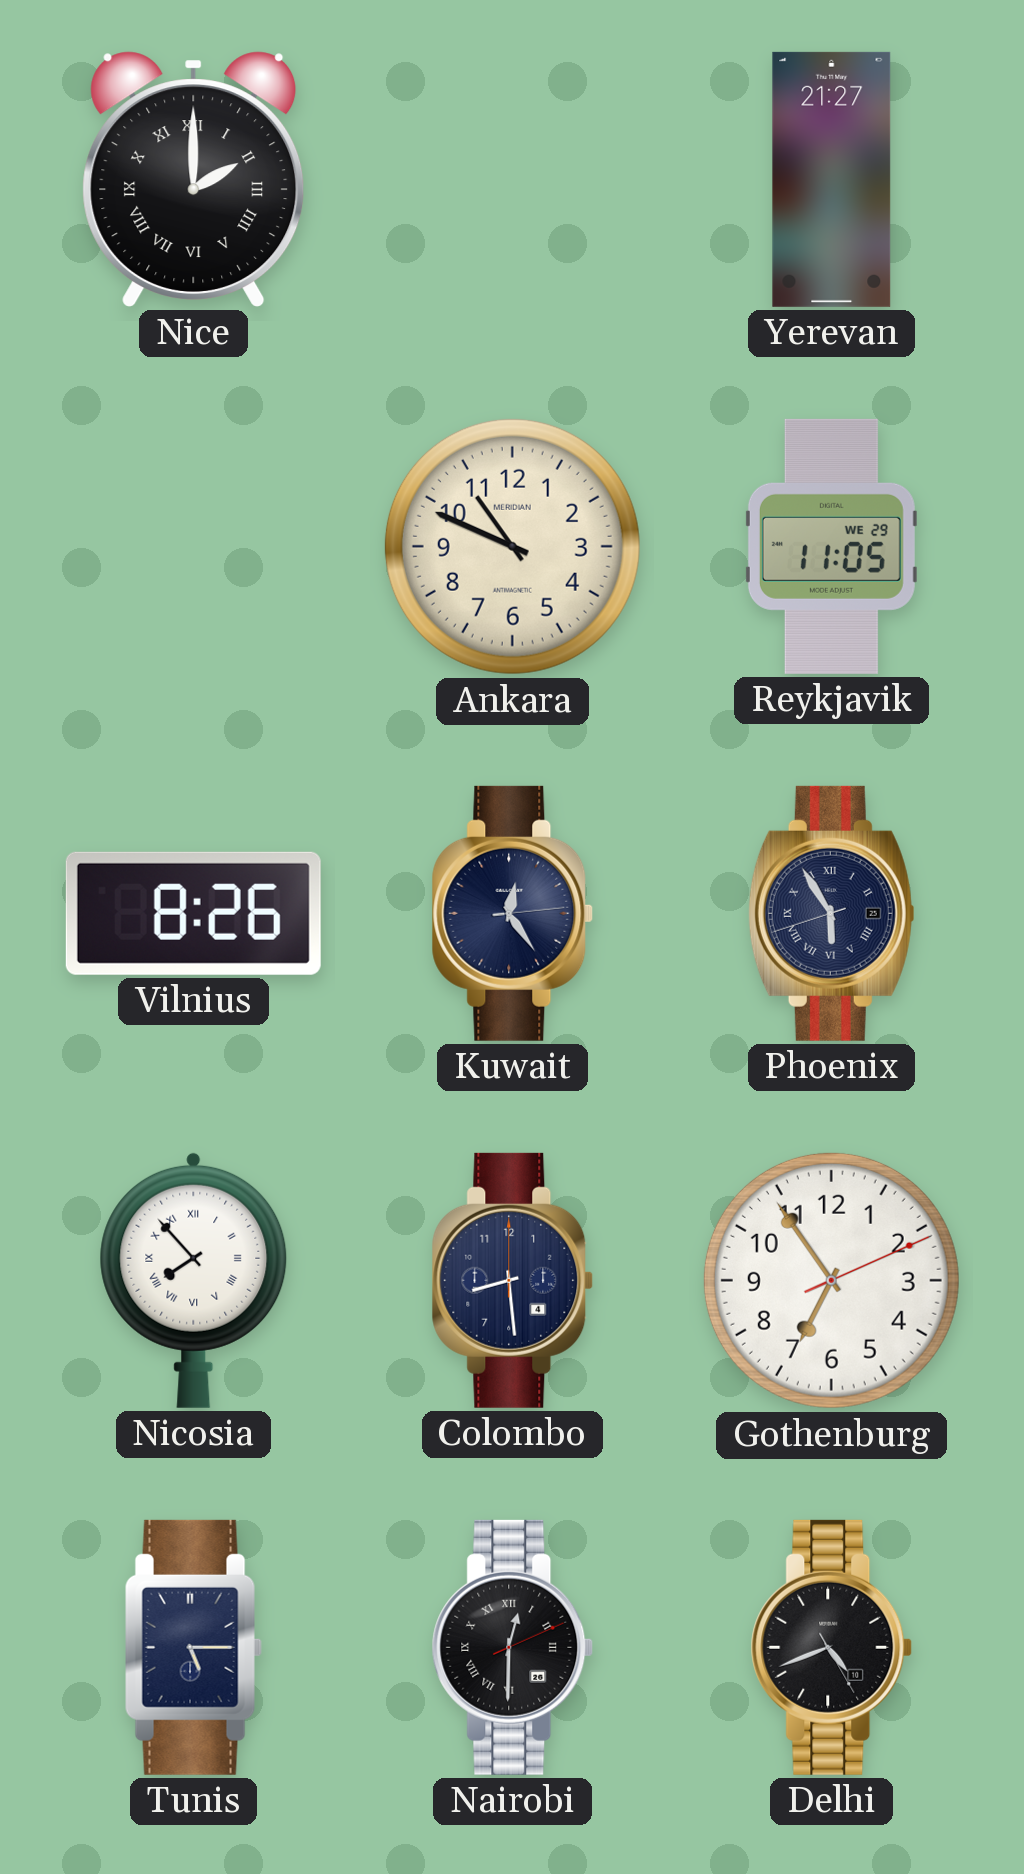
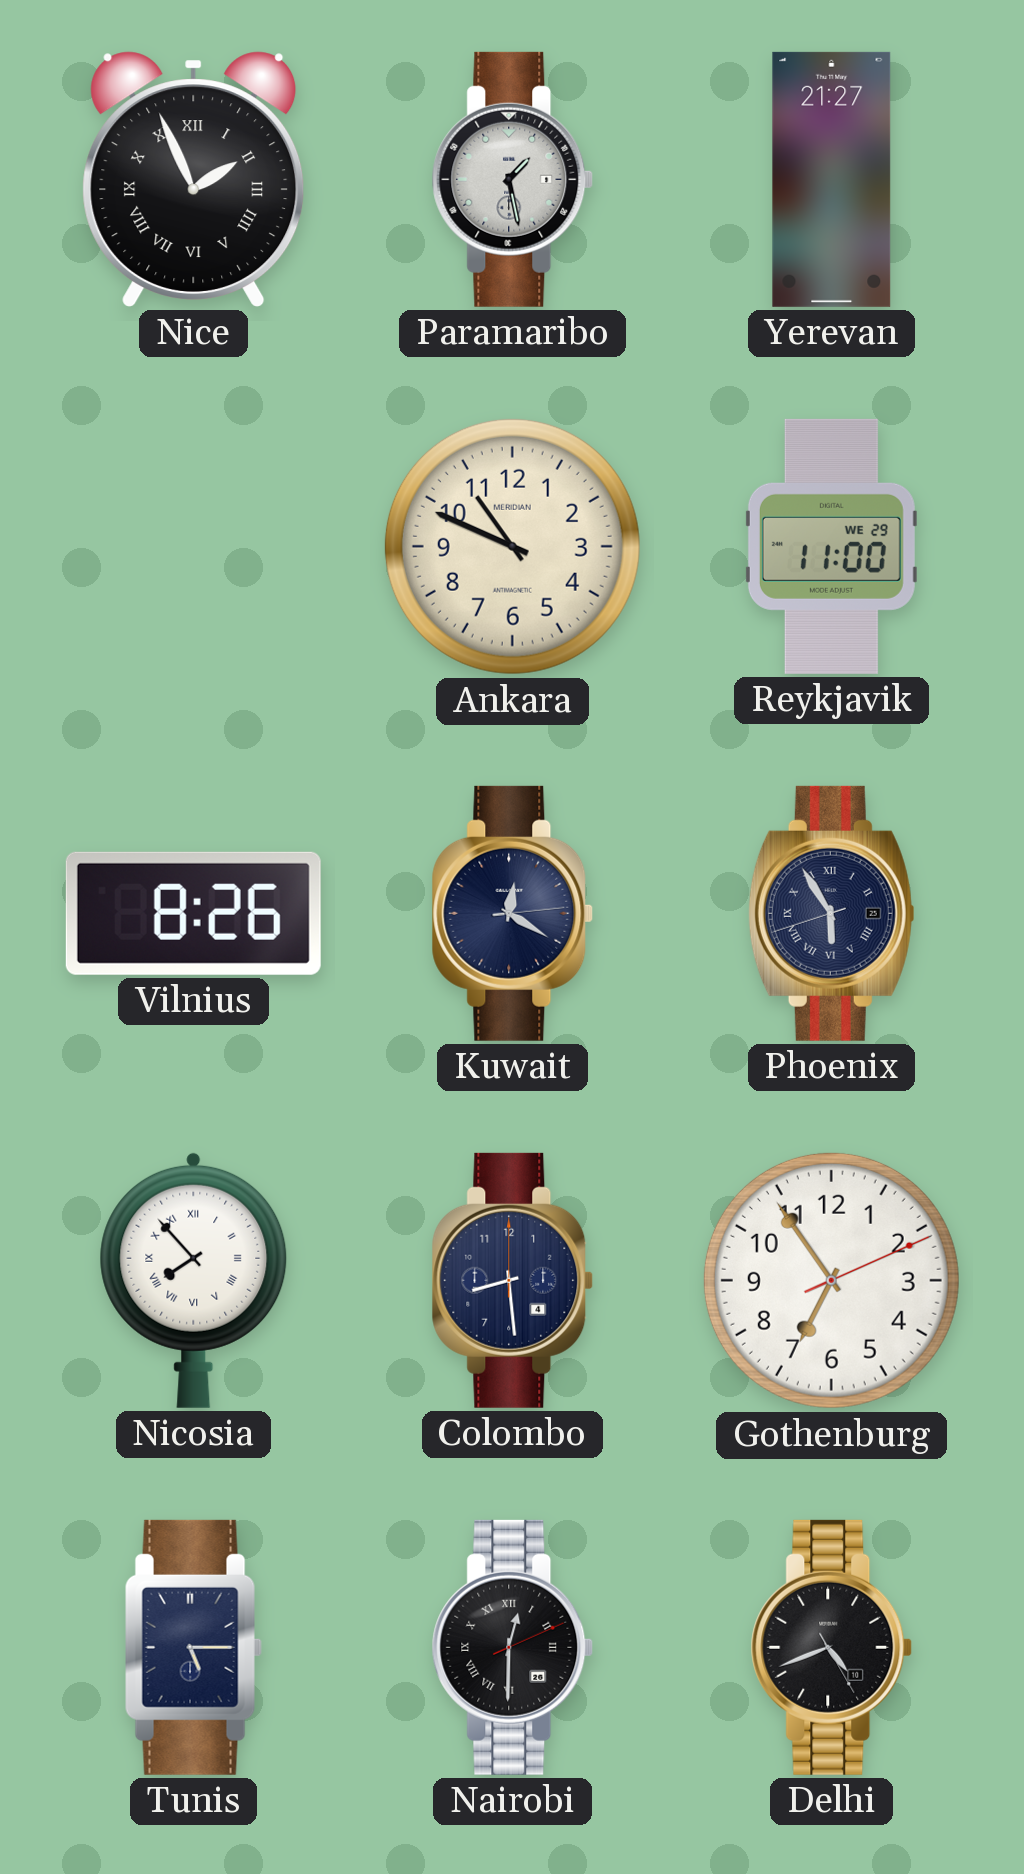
Nice: 2:00 -> 1:56 (194, 179)
Paramaribo: none -> 1:28 (513, 179)
Reykjavik: 11:05 -> 11:00 (831, 546)
Kuwait: 12:24 -> 12:20 (513, 913)
